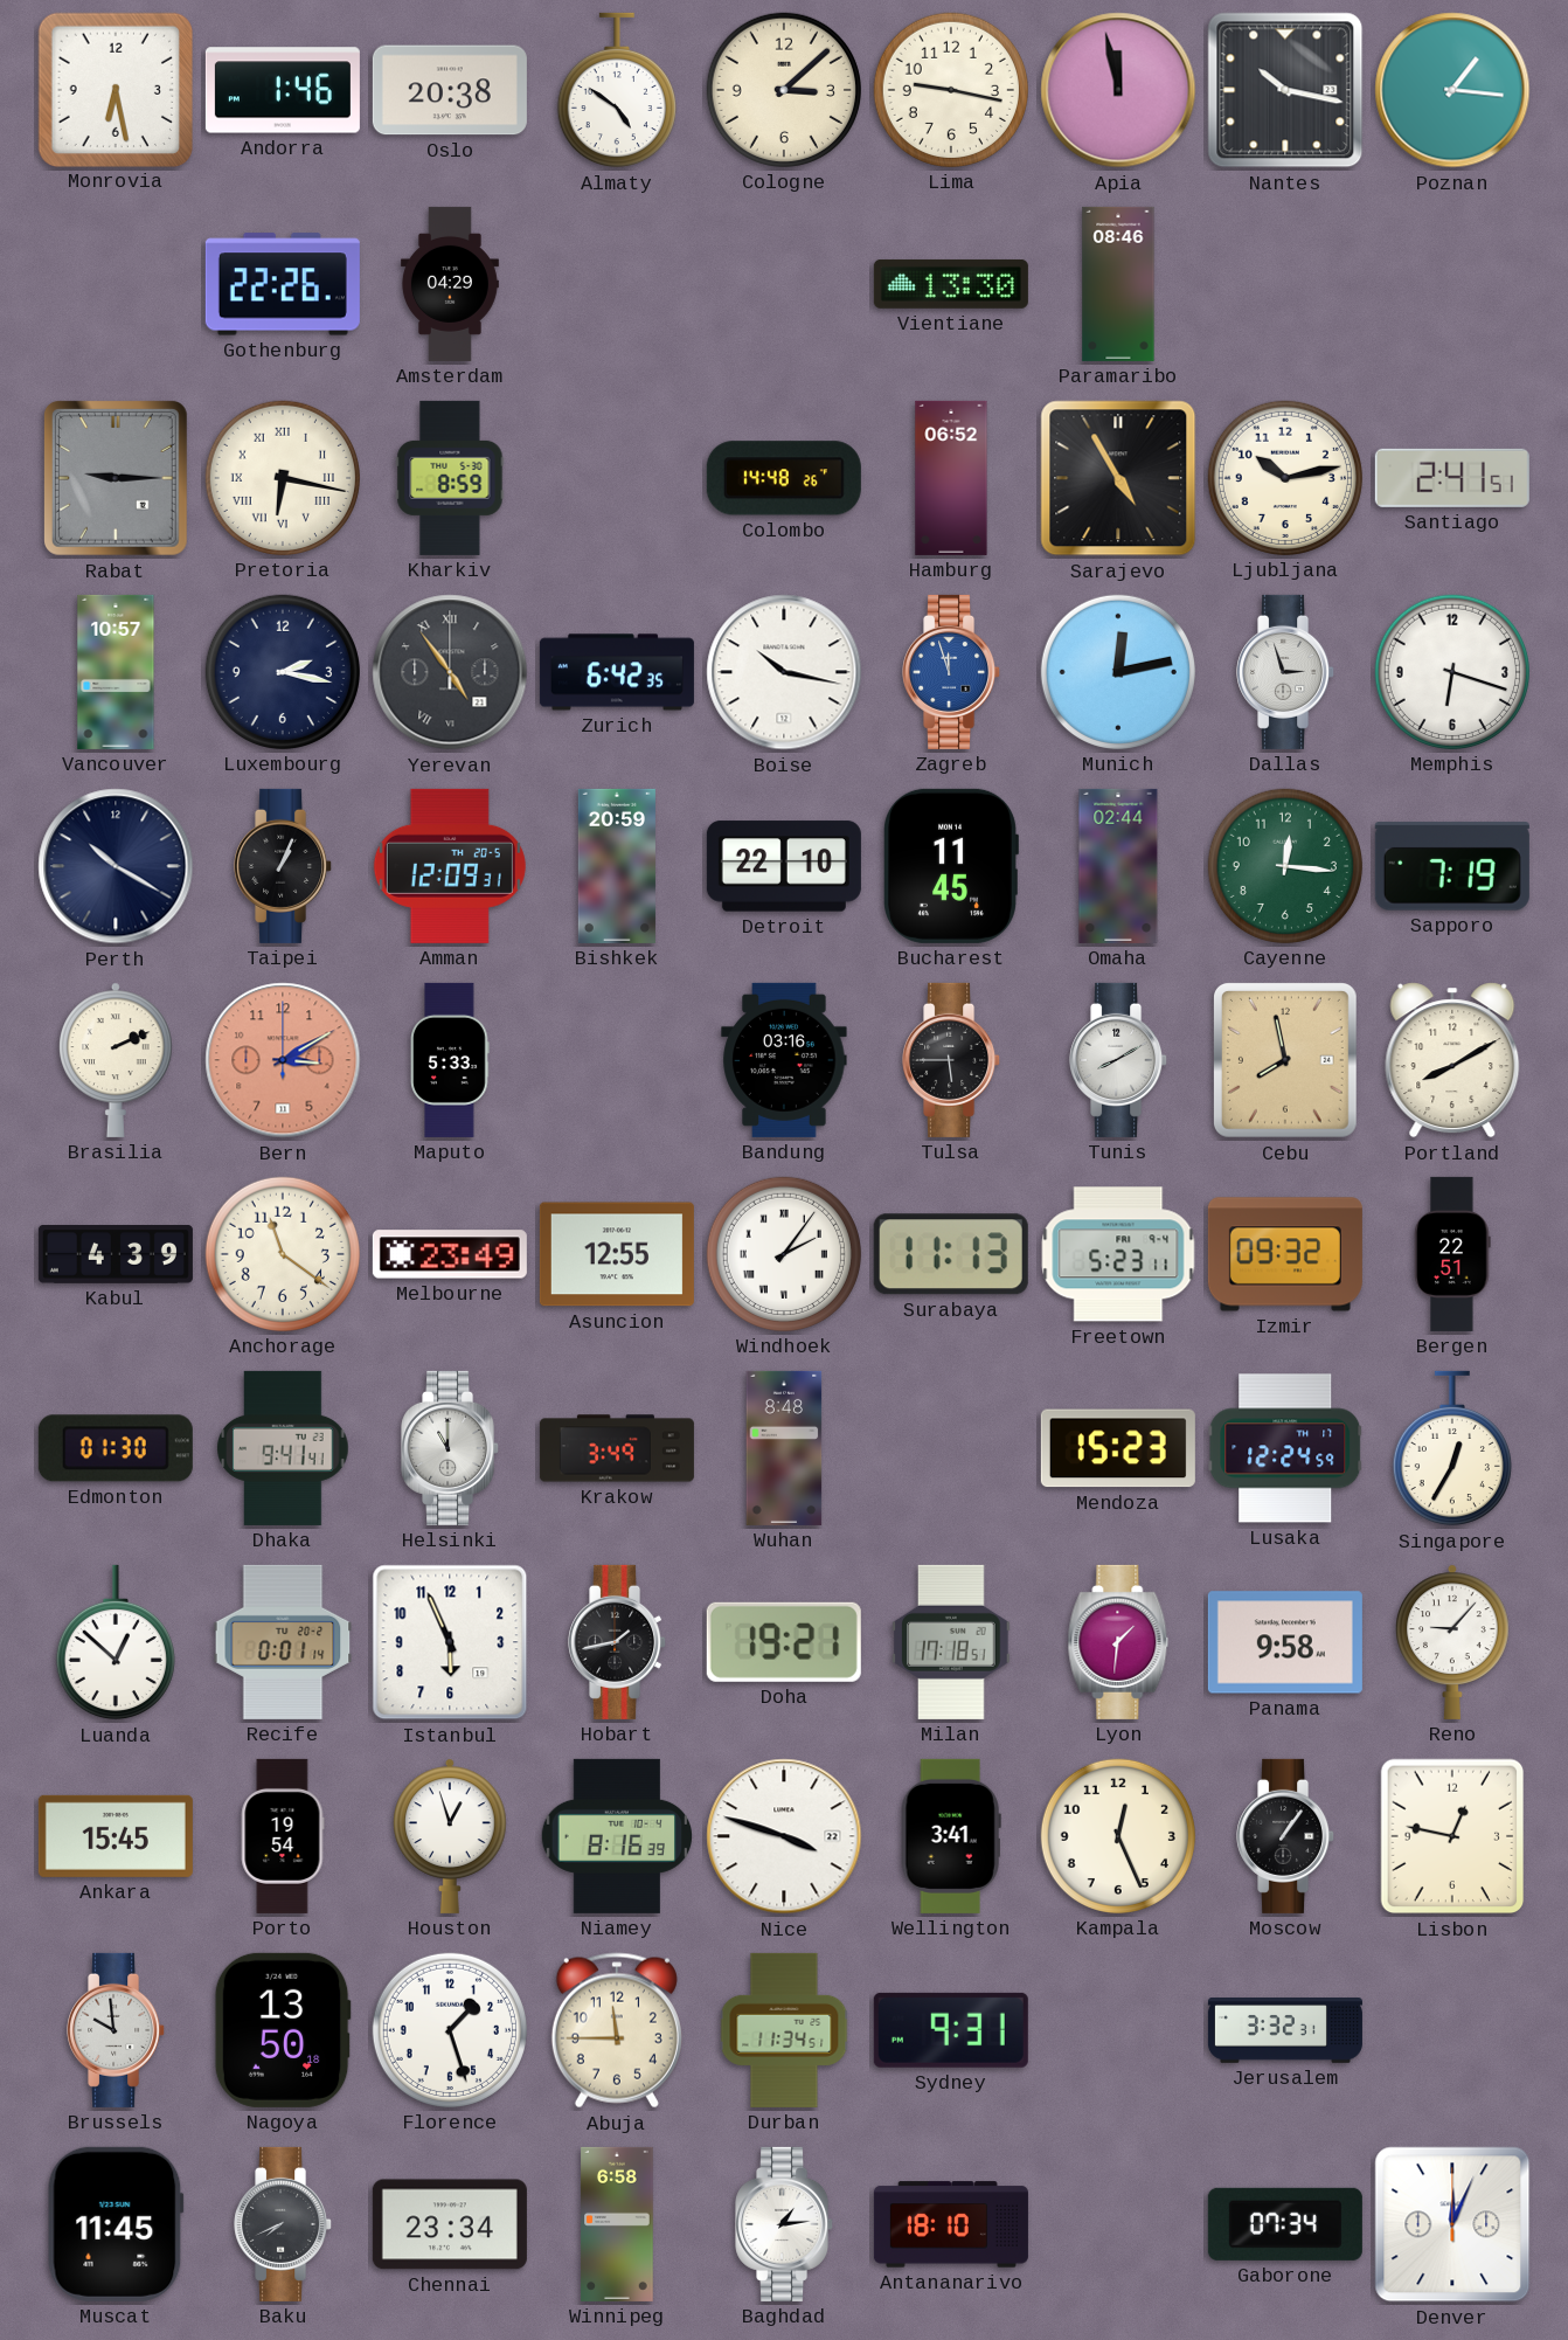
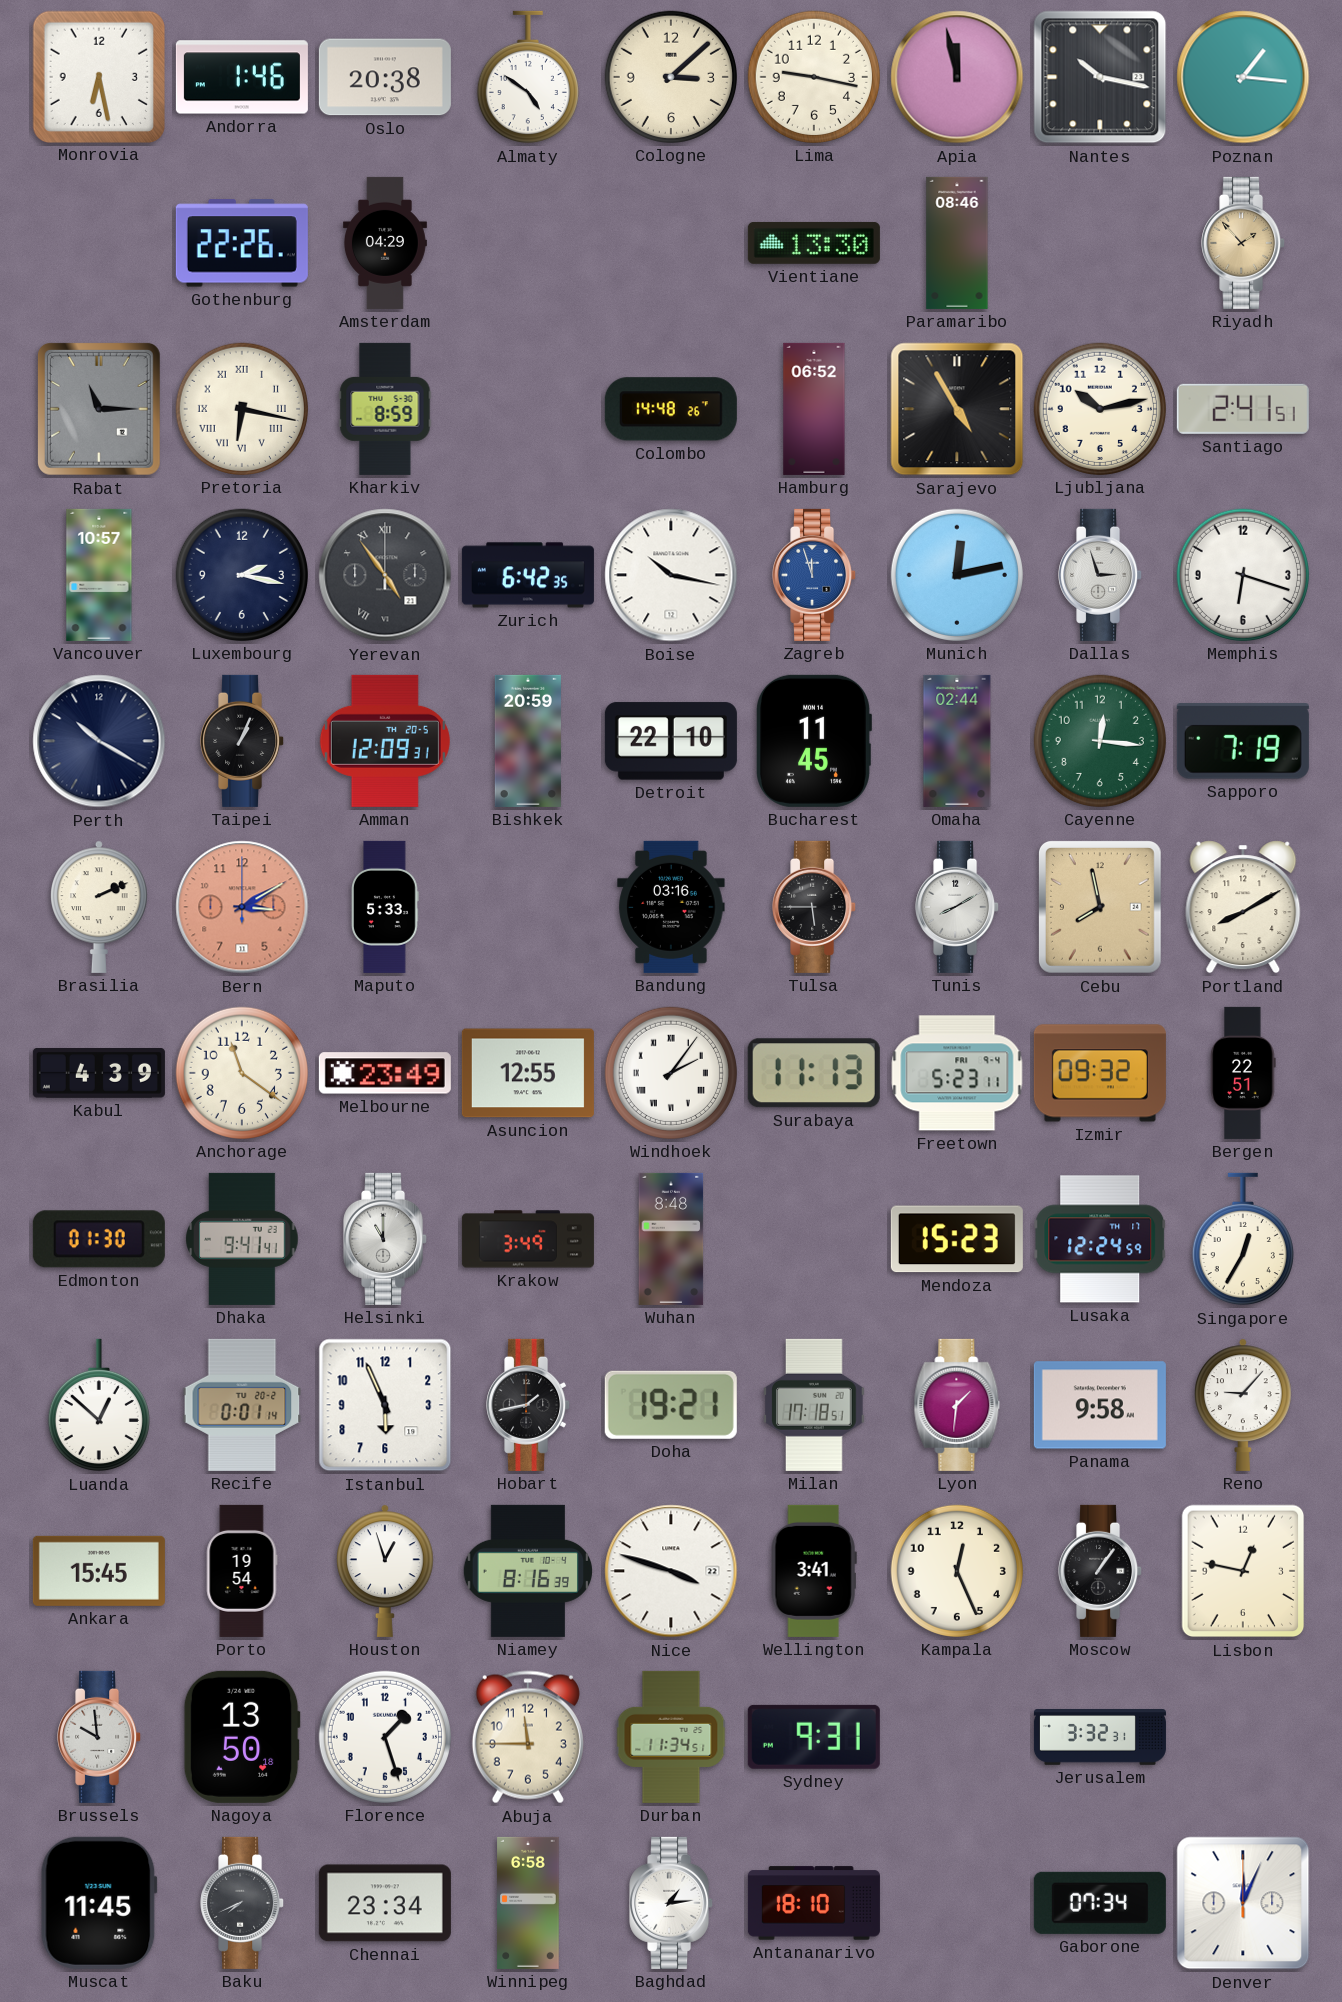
Riyadh: none -> 1:53 (1244, 243)
Rabat: 9:15 -> 11:15 (99, 409)
